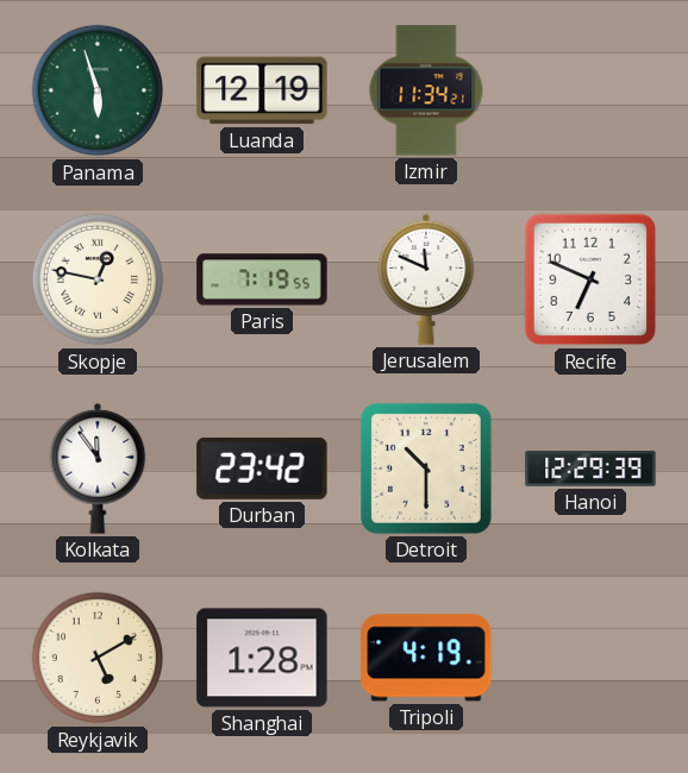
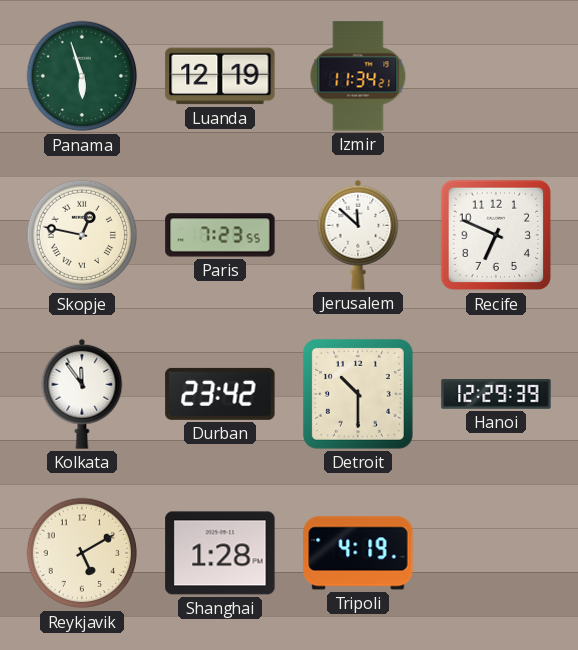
Paris: 7:19 -> 7:23 (220, 235)
Jerusalem: 11:49 -> 11:52 (358, 235)
